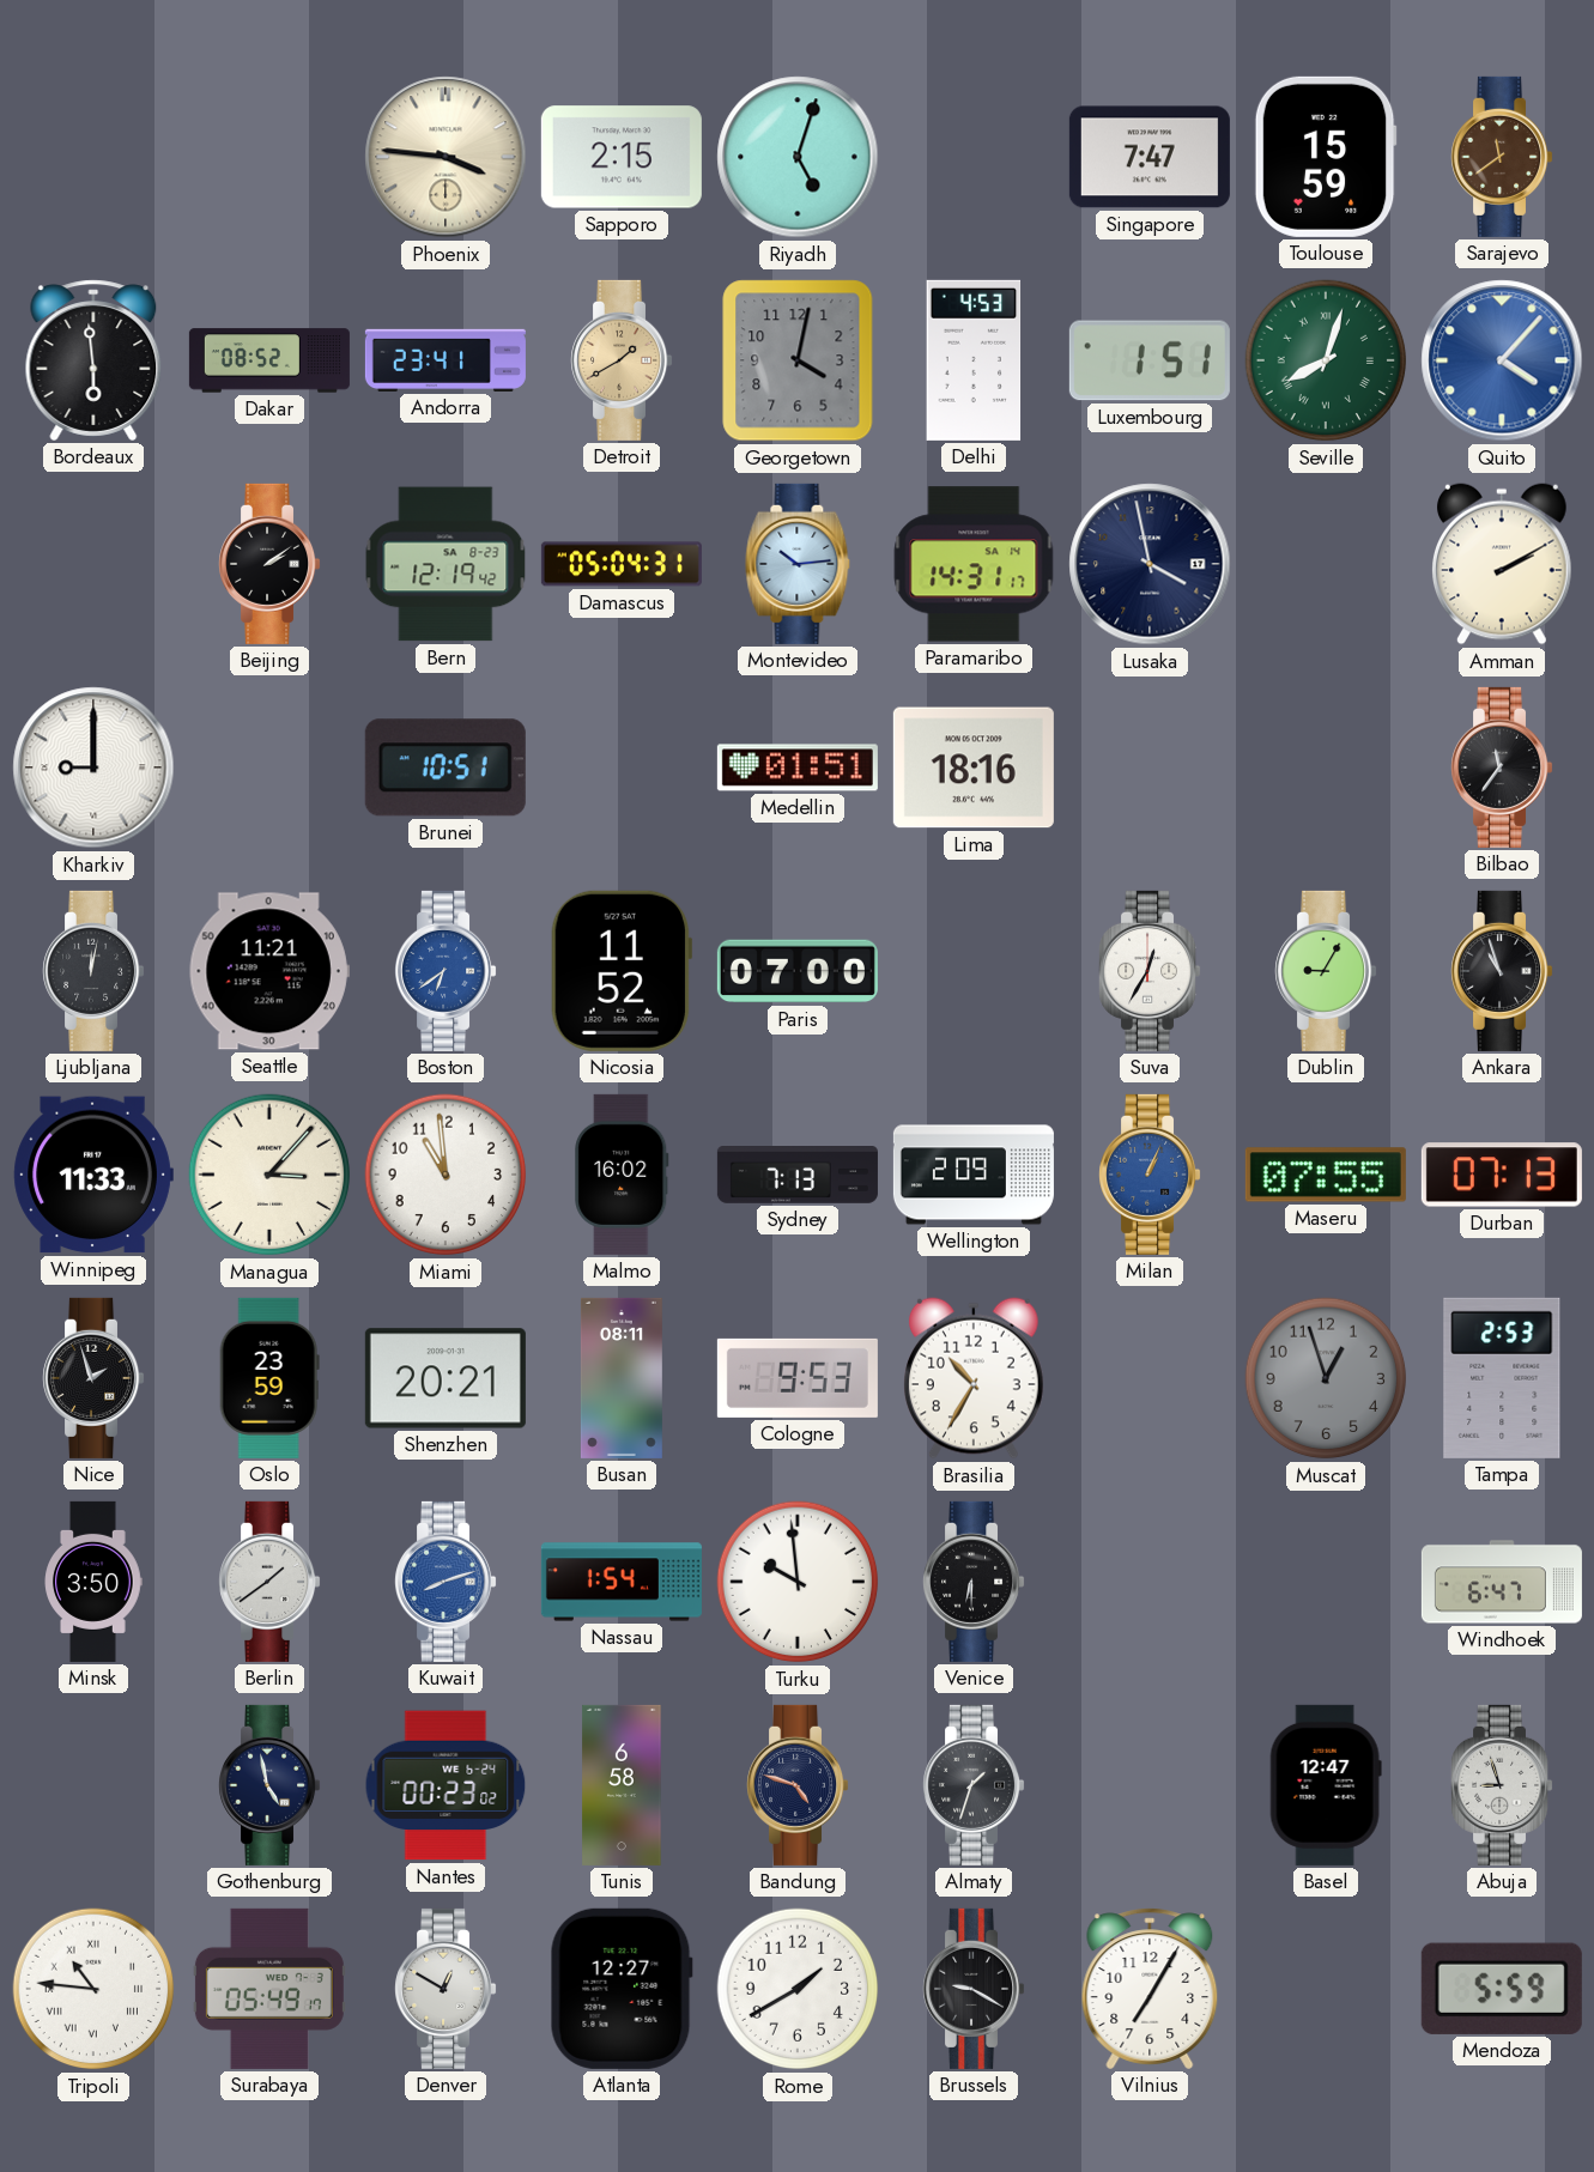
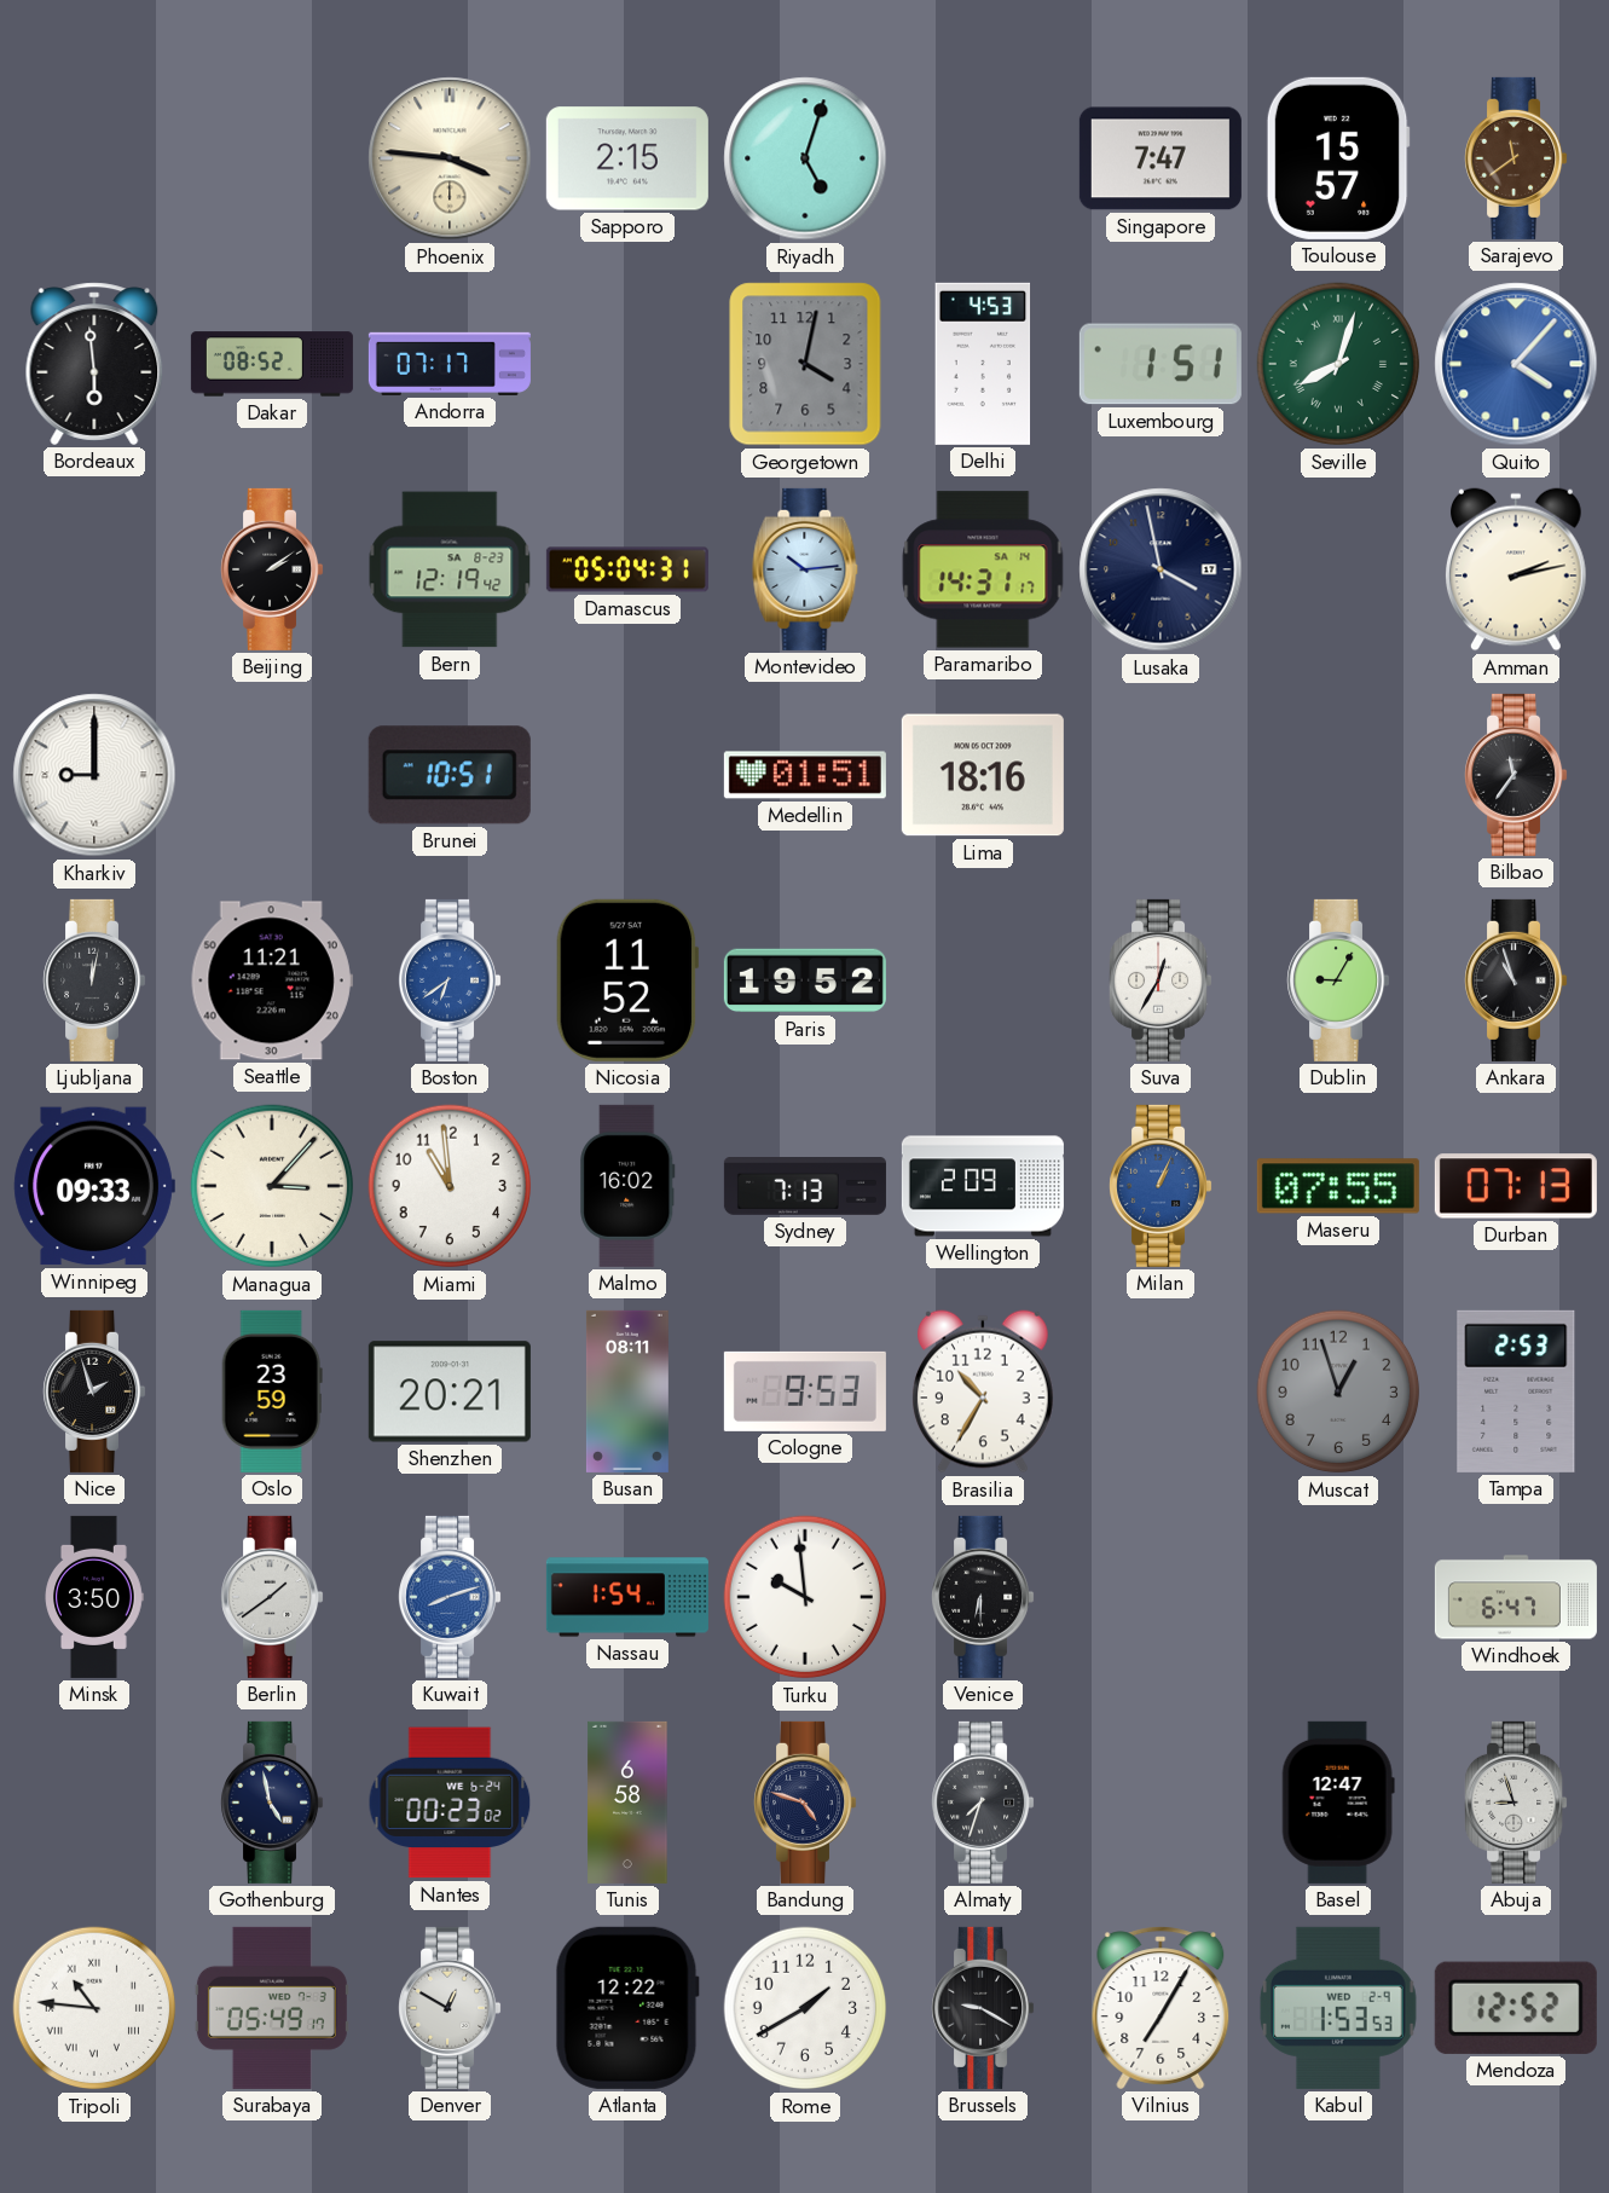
Toulouse: 15:59 -> 15:57 (1338, 158)
Andorra: 23:41 -> 07:17 (450, 364)
Detroit: 1:40 -> none (622, 360)
Amman: 2:10 -> 2:13 (1517, 569)
Paris: 07:00 -> 19:52 (805, 980)
Winnipeg: 11:33 -> 09:33 (94, 1186)
Almaty: 1:33 -> 7:33 (983, 1803)
Atlanta: 12:27 -> 12:22 (627, 2008)
Kabul: none -> 1:53 (1338, 2008)
Mendoza: 5:59 -> 12:52 (1516, 2008)
